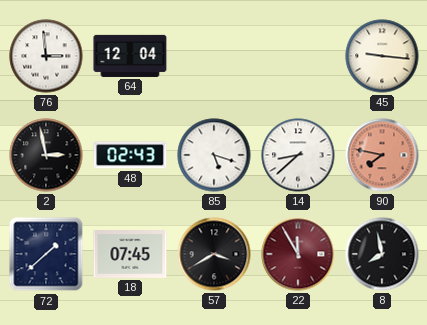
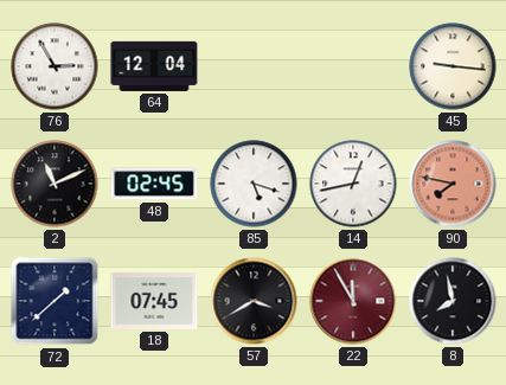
76: 2:59 -> 2:55 (55, 66)
2: 2:58 -> 11:11 (55, 184)
48: 02:43 -> 02:45 (154, 184)
14: 8:38 -> 12:43 (353, 184)
